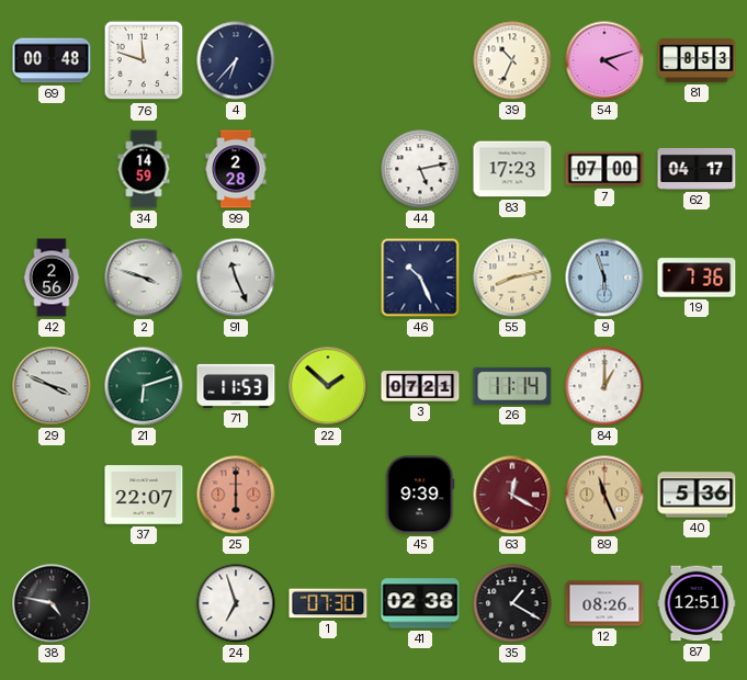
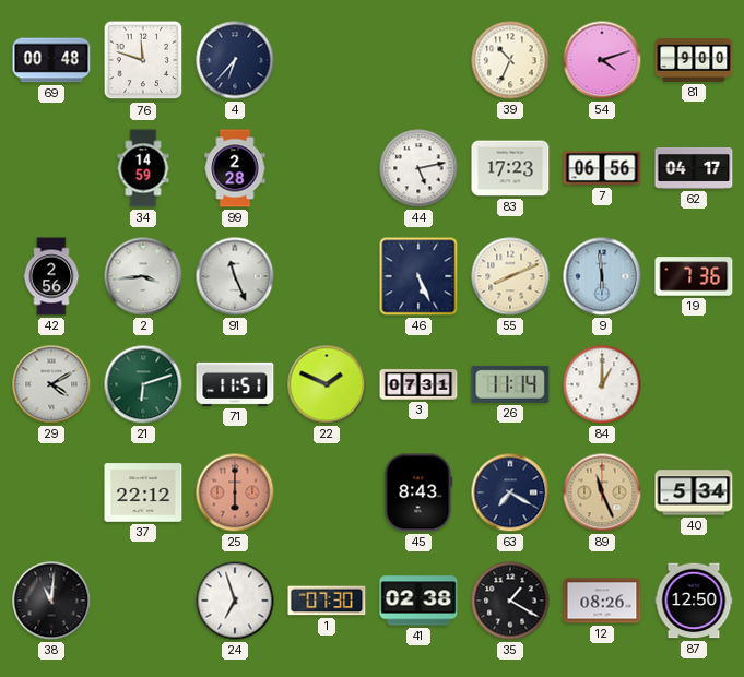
81: 8:53 -> 9:00 (694, 60)
7: 07:00 -> 06:56 (602, 168)
2: 3:48 -> 3:44 (143, 276)
46: 10:26 -> 5:26 (418, 276)
55: 8:13 -> 8:11 (510, 276)
9: 5:57 -> 5:59 (602, 276)
29: 3:49 -> 4:10 (51, 384)
71: 11:53 -> 11:51 (235, 384)
22: 1:52 -> 1:49 (327, 384)
3: 07:21 -> 07:31 (418, 384)
37: 22:07 -> 22:12 (143, 492)
45: 9:39 -> 8:43 (418, 492)
63: 12:20 -> 7:20 (510, 492)
63 dial: burgundy -> navy (510, 492)
40: 5:36 -> 5:34 (694, 492)
38: 4:47 -> 11:01 (51, 601)
87: 12:51 -> 12:50 (694, 601)
